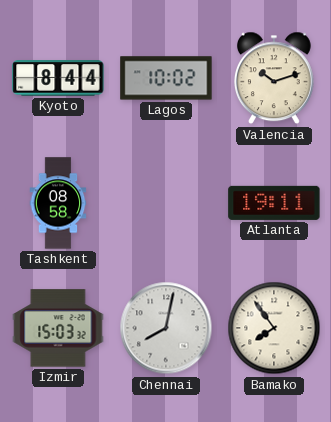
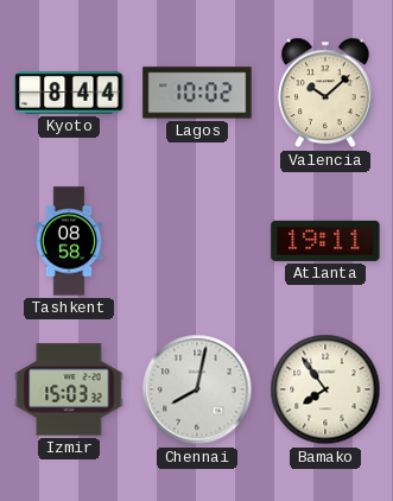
Valencia: 10:12 -> 10:08 (325, 93)
